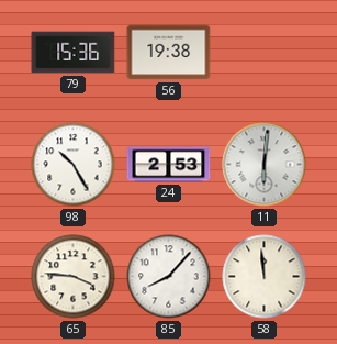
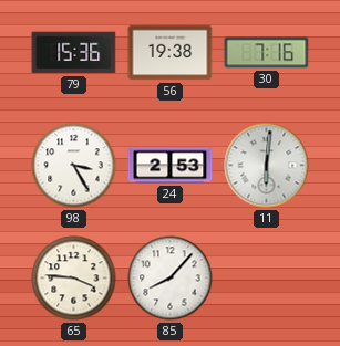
30: none -> 7:16 (267, 53)
98: 10:25 -> 3:25 (74, 166)
58: 11:59 -> none (265, 277)
